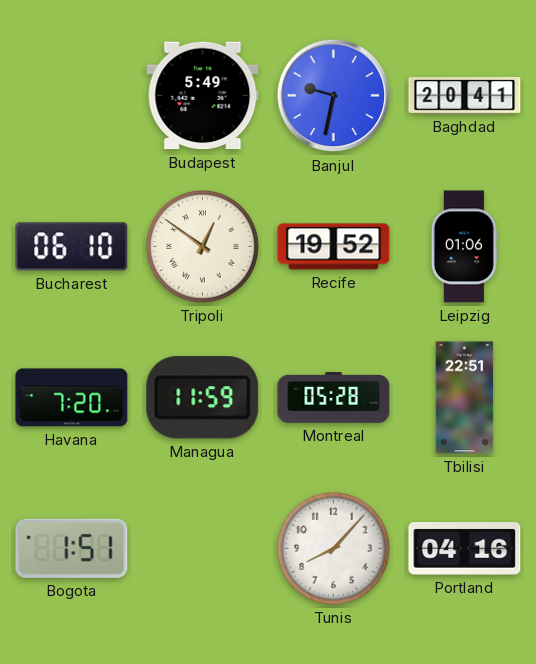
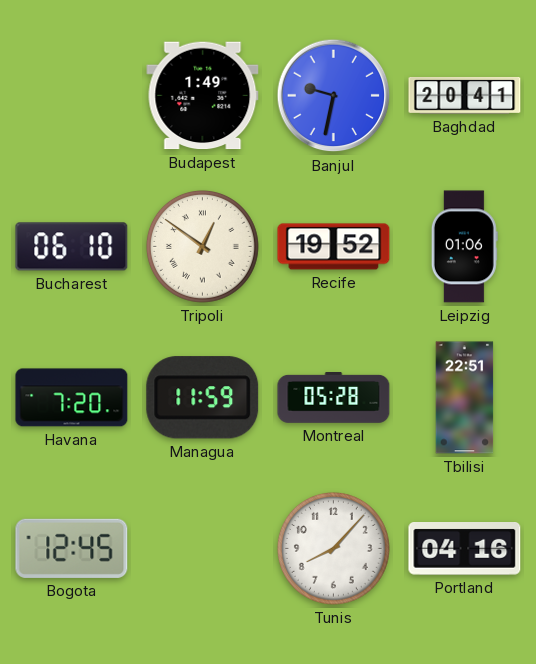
Budapest: 5:49 -> 1:49 (203, 96)
Bogota: 1:51 -> 12:45 (72, 548)
